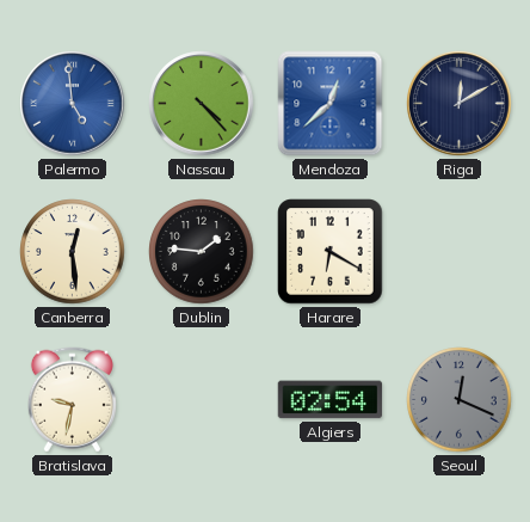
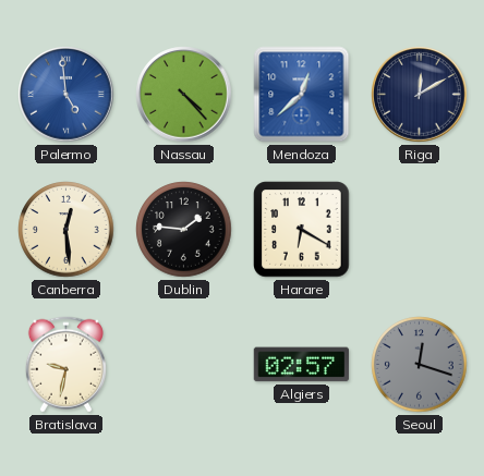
Algiers: 02:54 -> 02:57 (302, 365)
Seoul: 12:19 -> 12:18 (420, 365)
